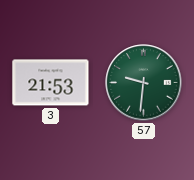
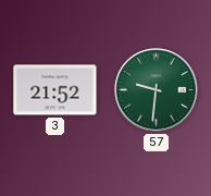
3: 21:53 -> 21:52 (55, 90)
